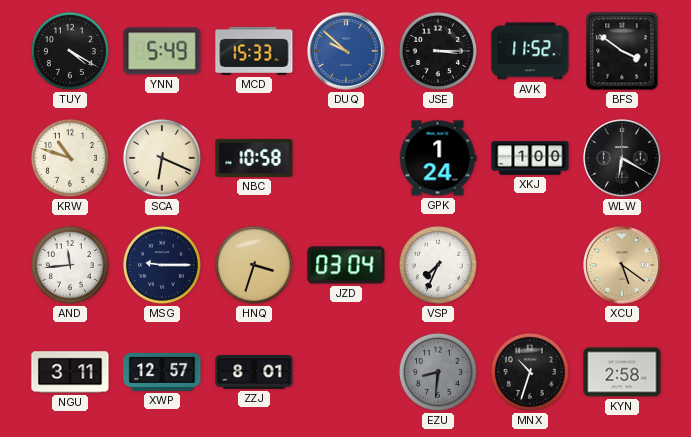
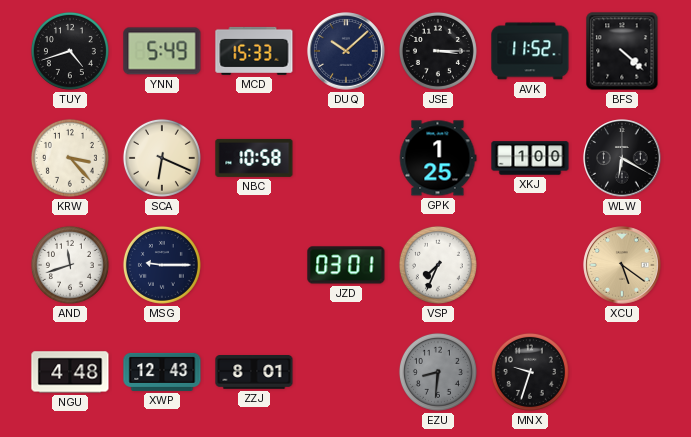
TUY: 4:20 -> 4:42 (70, 51)
DUQ: 9:52 -> 10:08 (346, 51)
DUQ dial: blue -> navy (346, 51)
BFS: 3:51 -> 4:22 (622, 51)
KRW: 10:48 -> 3:23 (70, 158)
GPK: 1:24 -> 1:25 (438, 158)
AND: 11:44 -> 11:42 (70, 265)
HNQ: 3:33 -> none (254, 265)
JZD: 03:04 -> 03:01 (346, 265)
NGU: 3:11 -> 4:48 (70, 372)
XWP: 12:57 -> 12:43 (162, 372)
MNX: 10:33 -> 9:33 (530, 372)
KYN: 2:58 -> none (622, 372)
